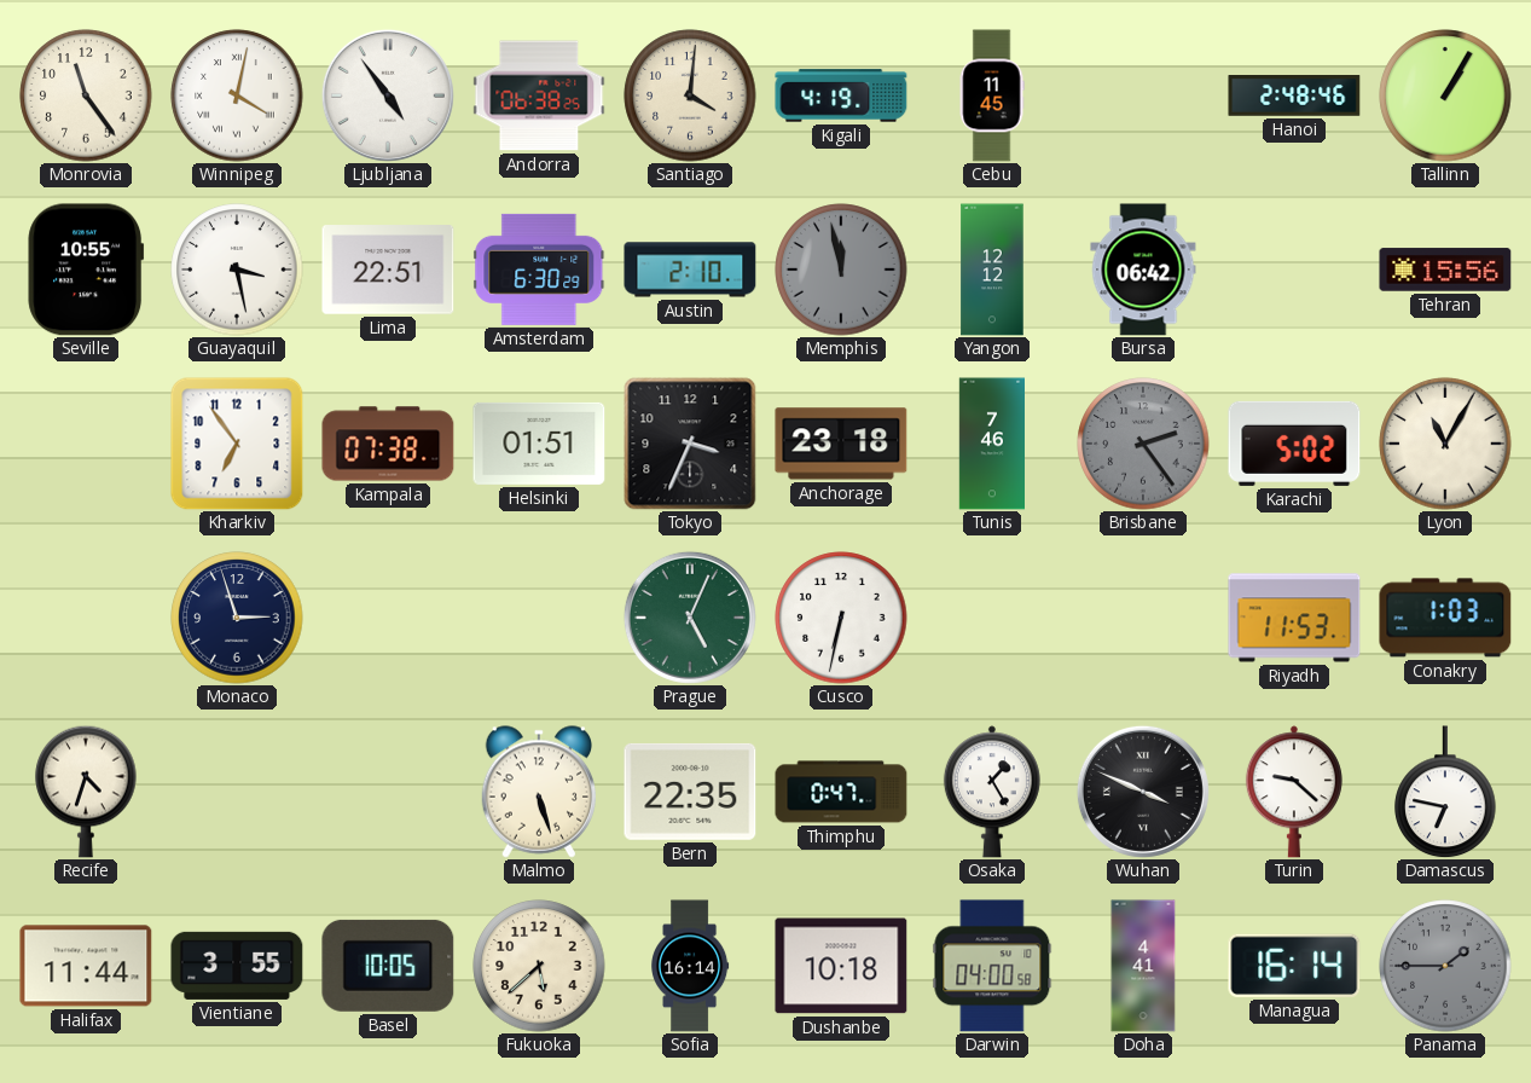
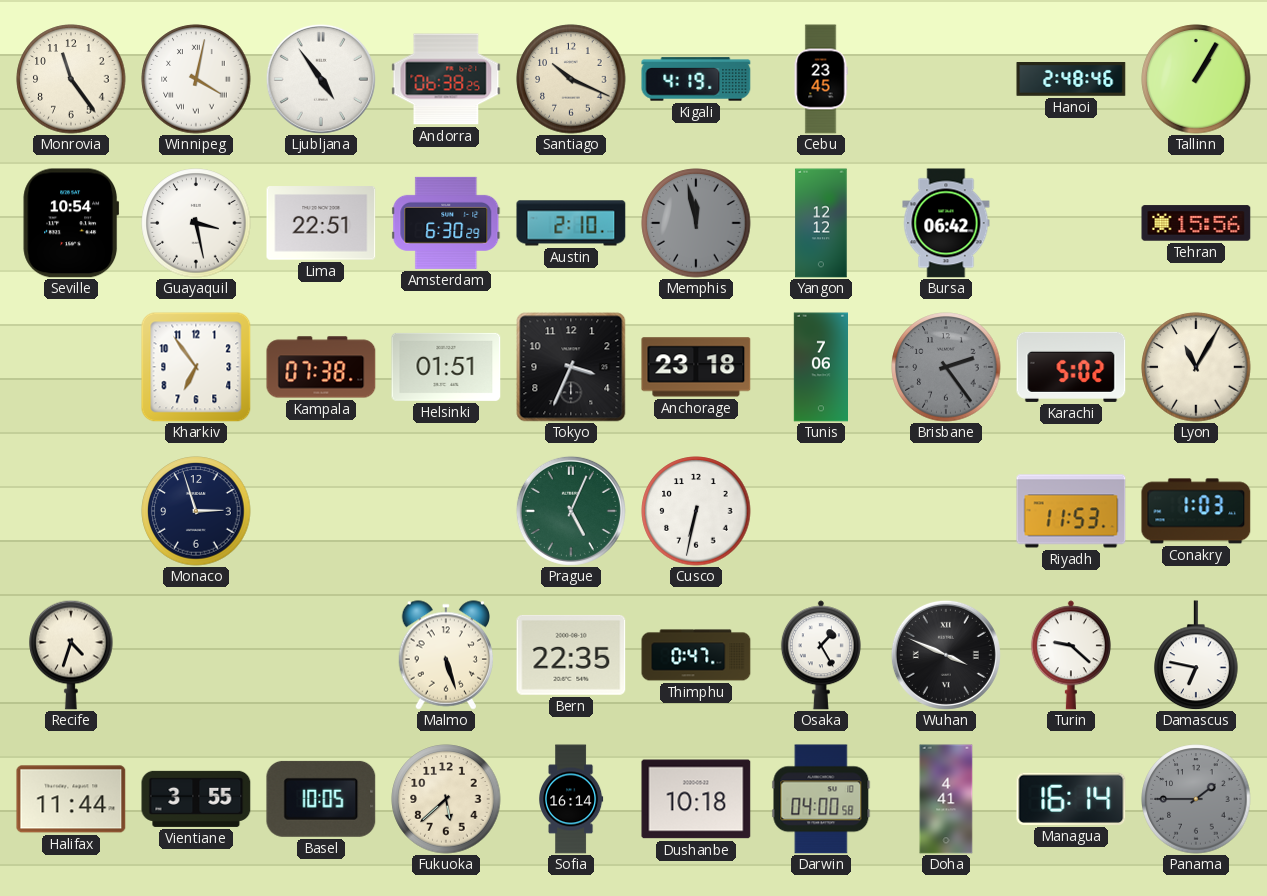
Santiago: 4:01 -> 10:19 (571, 79)
Cebu: 11:45 -> 23:45 (821, 79)
Seville: 10:55 -> 10:54 (71, 223)
Tunis: 7:46 -> 7:06 (821, 367)
